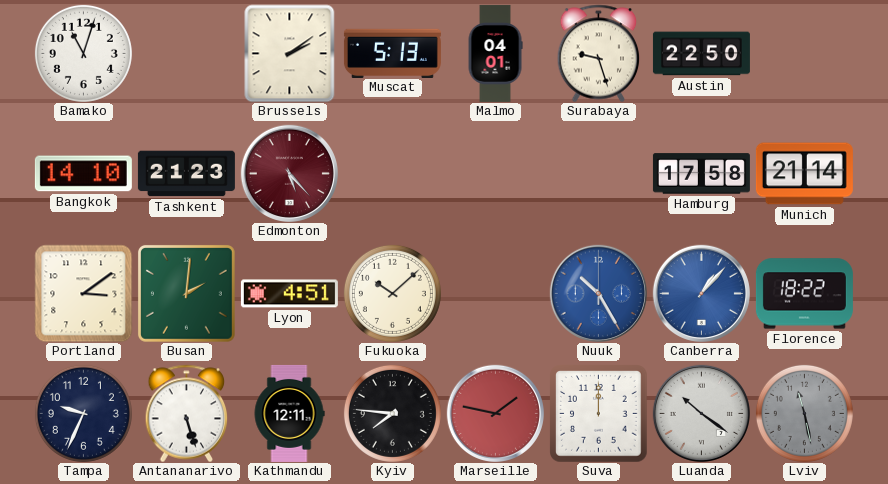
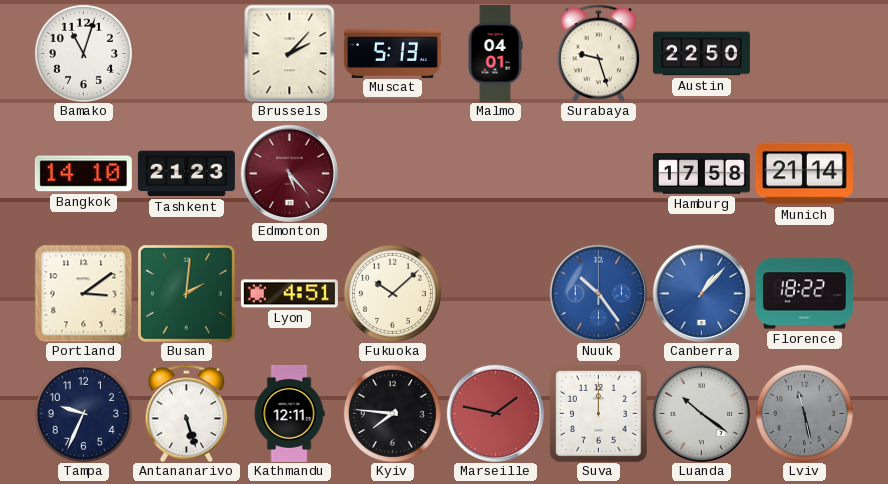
Brussels: 2:09 -> 2:07 (290, 53)
Nuuk: 10:25 -> 10:24 (598, 293)
